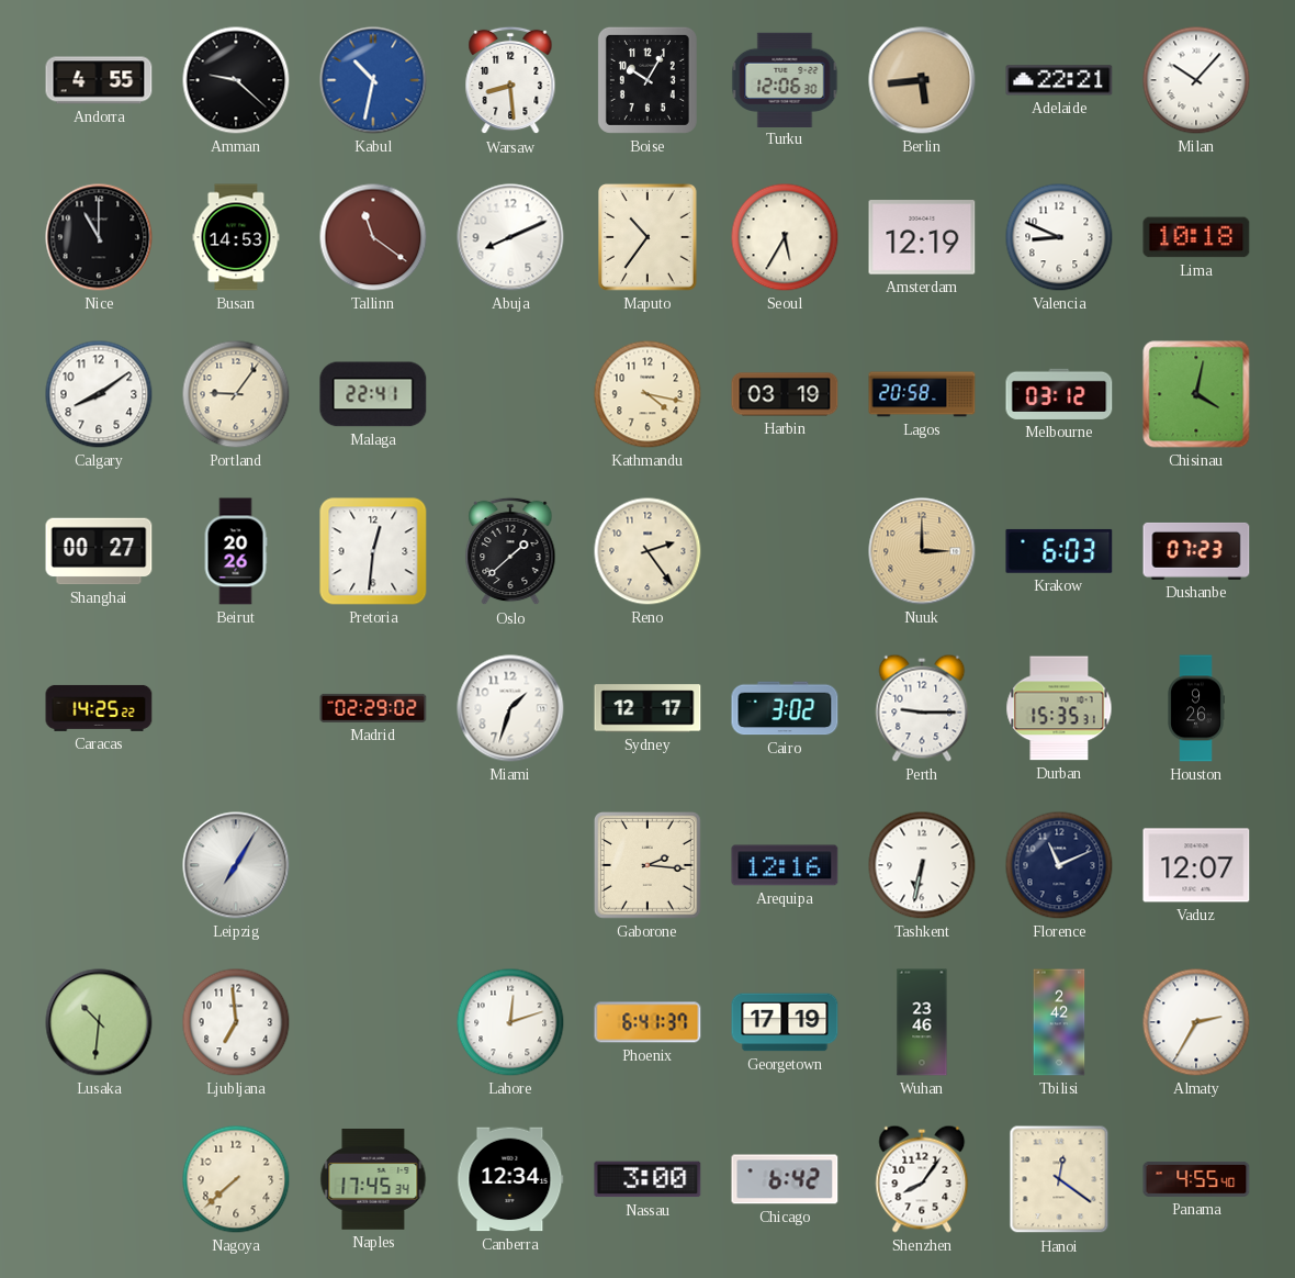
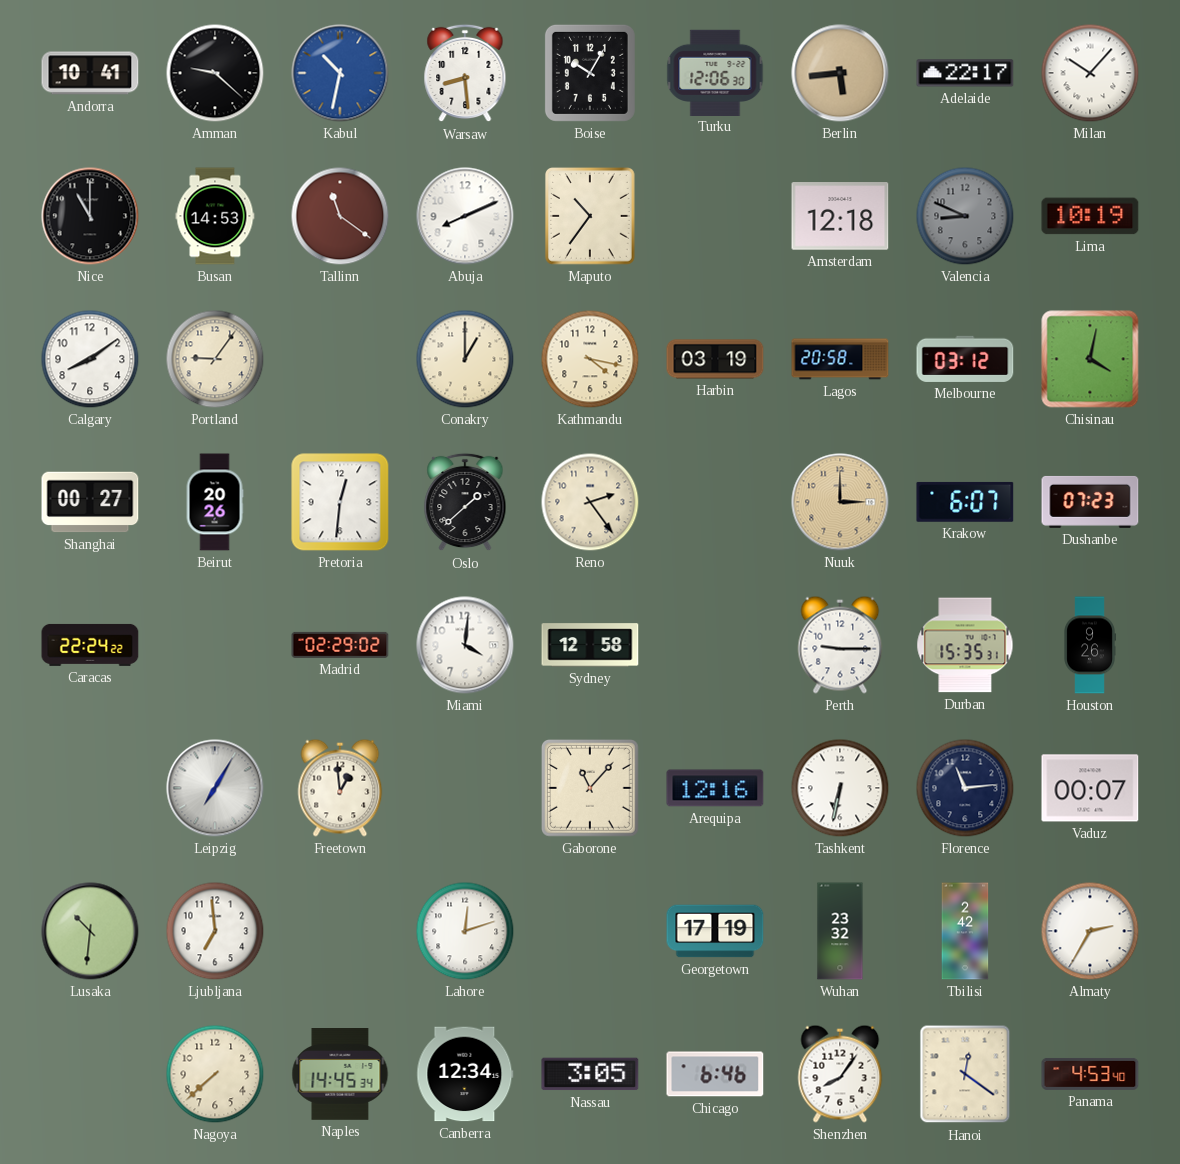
Andorra: 4:55 -> 10:41 (90, 73)
Adelaide: 22:21 -> 22:17 (965, 73)
Seoul: 5:35 -> none (785, 237)
Amsterdam: 12:19 -> 12:18 (840, 216)
Valencia dial: white -> grey (965, 216)
Lima: 10:18 -> 10:19 (1090, 216)
Malaga: 22:41 -> none (373, 394)
Conakry: none -> 1:00 (465, 359)
Krakow: 6:03 -> 6:07 (965, 502)
Caracas: 14:25 -> 22:24 (90, 645)
Miami: 1:33 -> 4:01 (465, 645)
Sydney: 12:17 -> 12:58 (590, 645)
Cairo: 3:02 -> none (785, 708)
Freetown: none -> 12:59 (340, 788)
Gaborone: 2:16 -> 11:07 (591, 789)
Florence: 11:11 -> 11:14 (965, 788)
Vaduz: 12:07 -> 00:07 (1090, 788)
Phoenix: 6:41 -> none (647, 1022)
Wuhan: 23:46 -> 23:32 (840, 931)
Naples: 17:45 -> 14:45 (340, 1075)
Nassau: 3:00 -> 3:05 (590, 1074)
Chicago: 6:42 -> 6:46 (715, 1074)
Panama: 4:55 -> 4:53 (1090, 1074)
